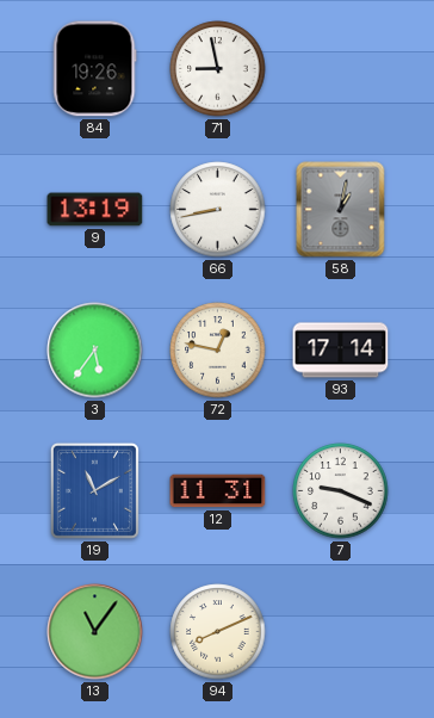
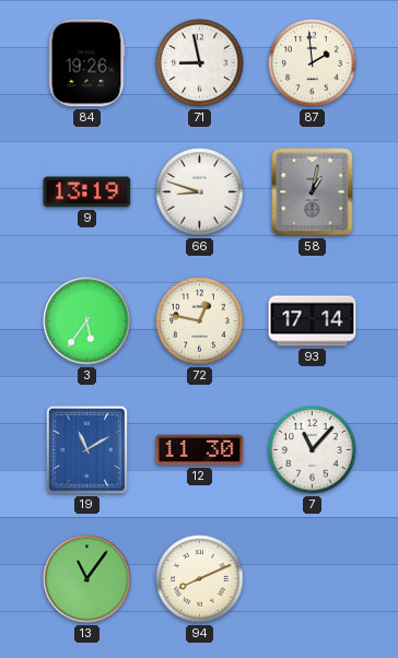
87: none -> 1:59 (313, 63)
66: 8:43 -> 8:48 (200, 192)
12: 11:31 -> 11:30 (200, 450)
7: 9:19 -> 11:07 (313, 450)
